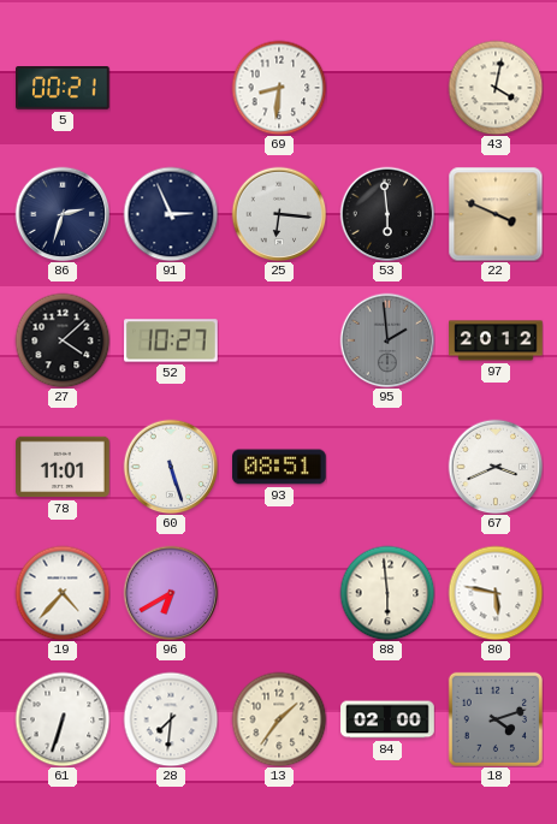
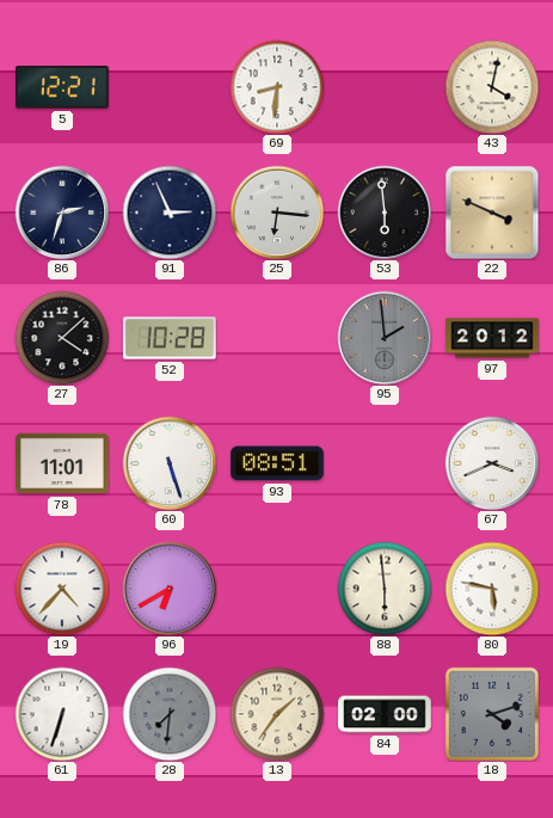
5: 00:21 -> 12:21 (63, 88)
52: 10:27 -> 10:28 (171, 338)
28 dial: white -> grey (170, 714)
